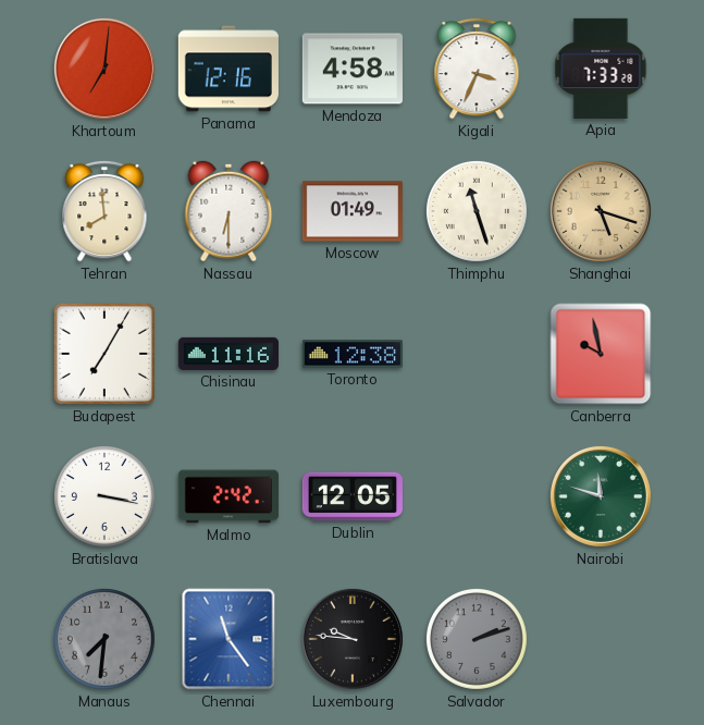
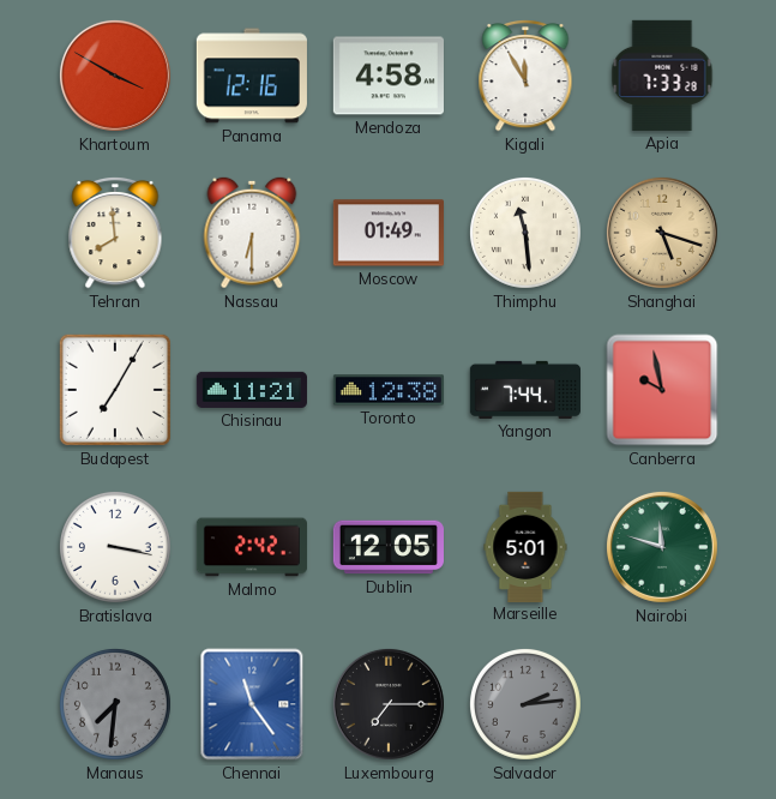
Khartoum: 7:01 -> 3:50 (115, 76)
Kigali: 3:34 -> 11:55 (525, 76)
Thimphu: 11:27 -> 11:29 (525, 233)
Chisinau: 11:16 -> 11:21 (252, 390)
Yangon: none -> 7:44 (524, 390)
Marseille: none -> 5:01 (525, 546)
Luxembourg: 9:46 -> 7:15 (389, 704)
Salvador: 2:12 -> 2:14 (525, 704)
